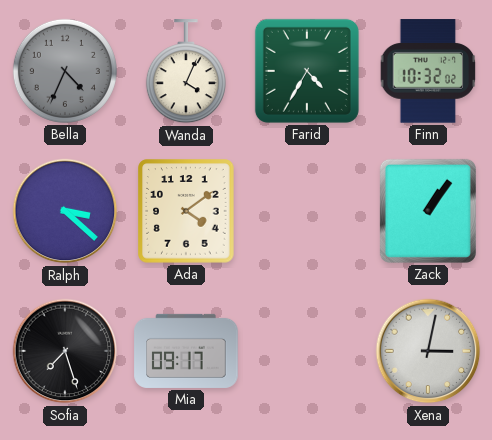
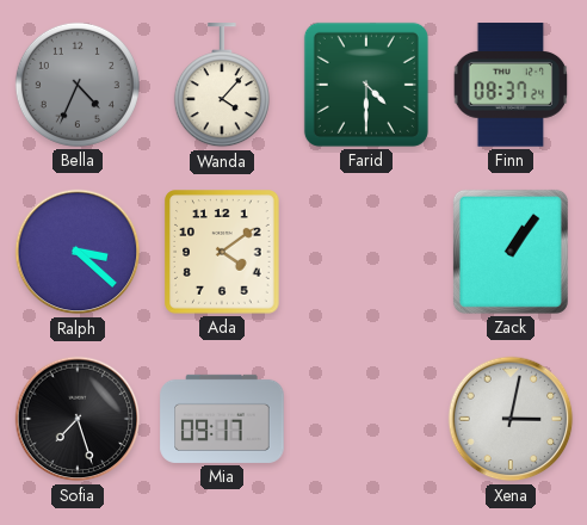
Wanda: 4:04 -> 4:07 (222, 86)
Farid: 4:35 -> 4:30 (366, 85)
Finn: 10:32 -> 08:37 (511, 85)
